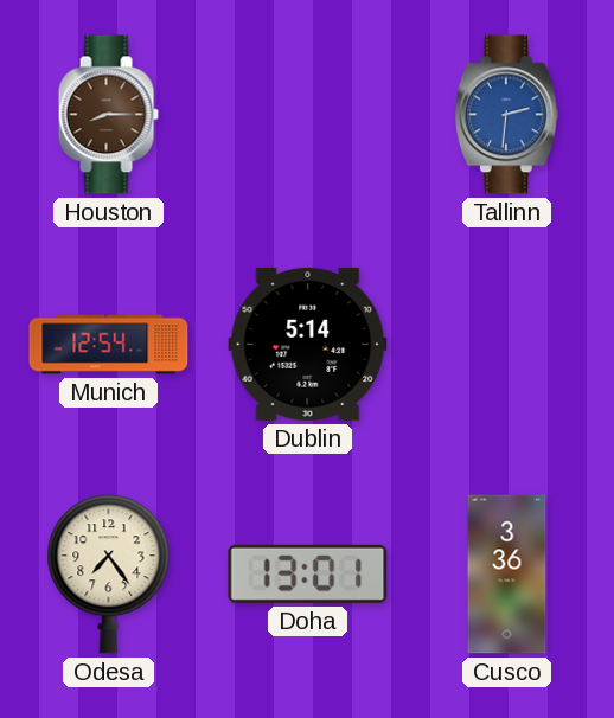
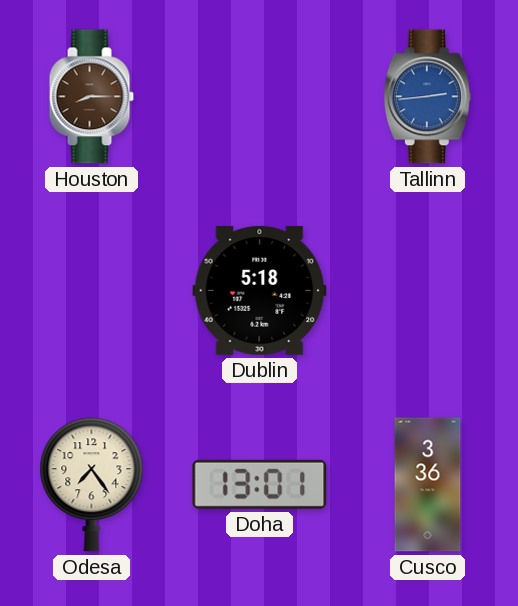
Tallinn: 2:31 -> 2:44 (427, 97)
Munich: 12:54 -> none (109, 345)
Dublin: 5:14 -> 5:18 (260, 290)
